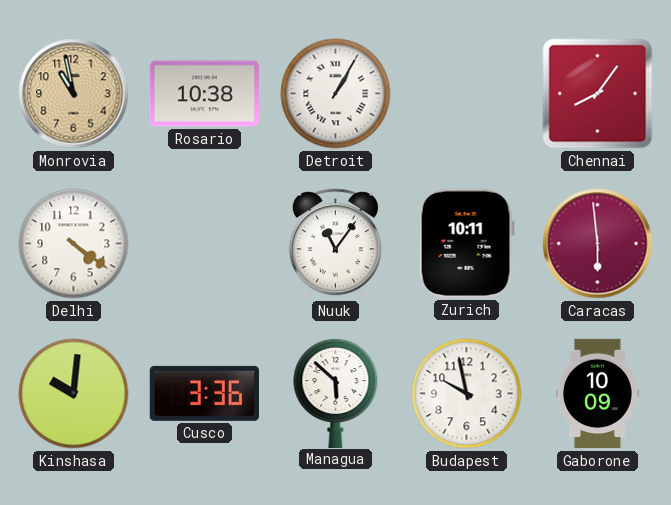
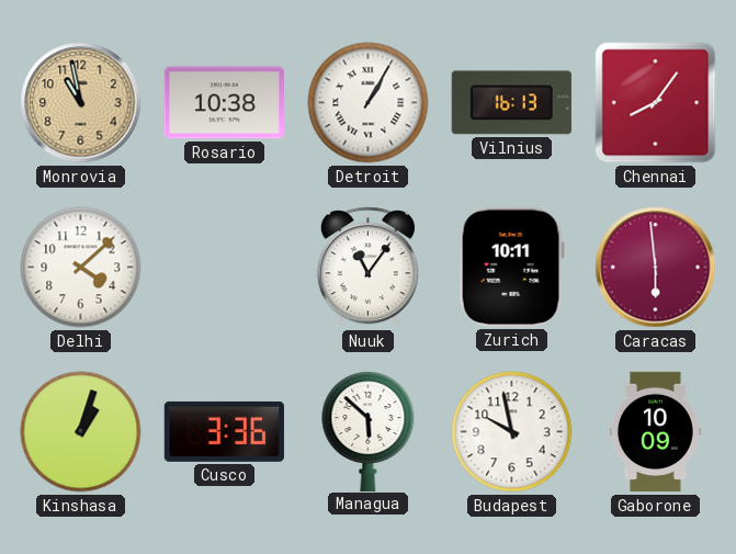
Vilnius: none -> 16:13 (511, 103)
Delhi: 4:21 -> 4:08 (81, 268)
Kinshasa: 10:01 -> 1:03 (81, 432)
